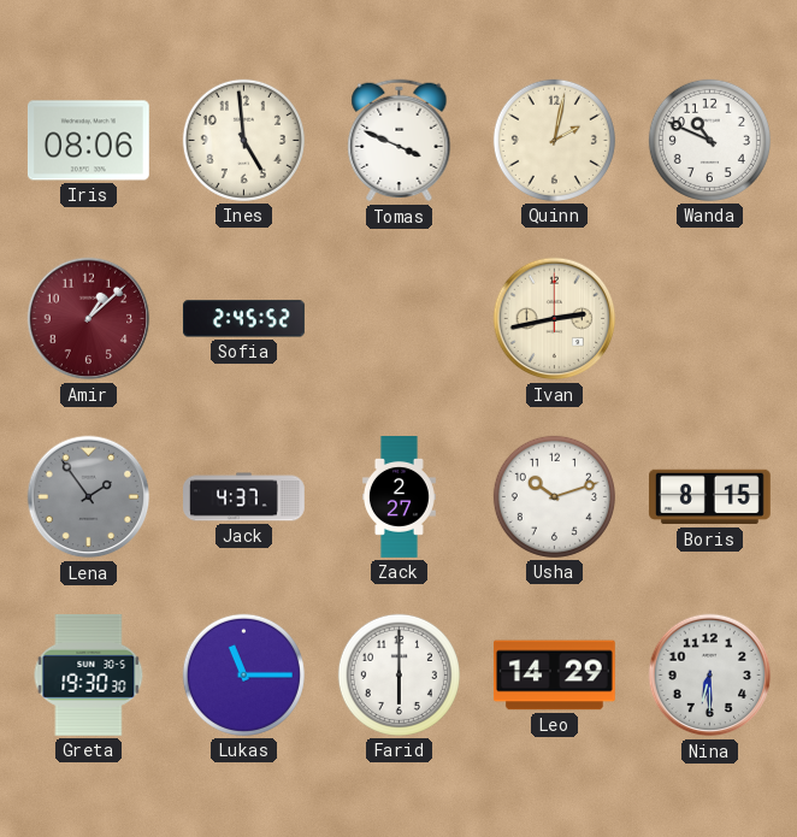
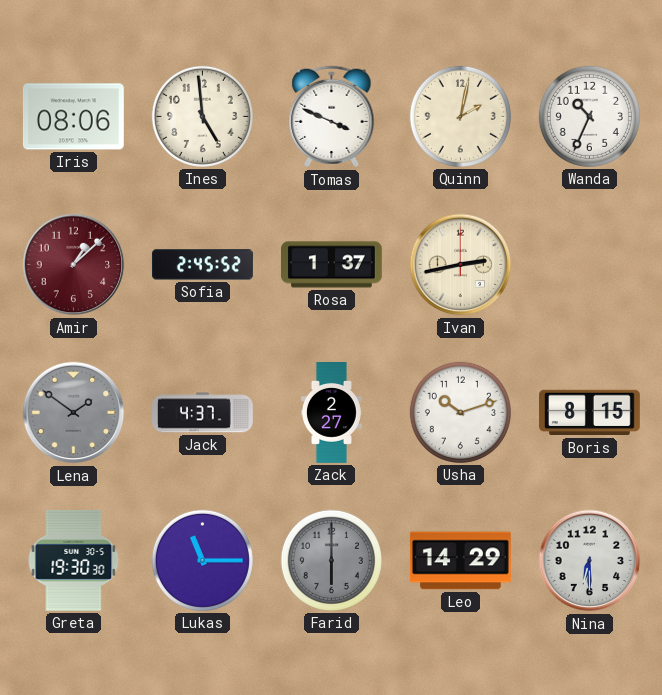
Wanda: 10:49 -> 10:34 (589, 116)
Rosa: none -> 1:37 (332, 265)
Lena: 1:54 -> 1:51 (74, 413)
Farid dial: white -> grey (331, 560)
